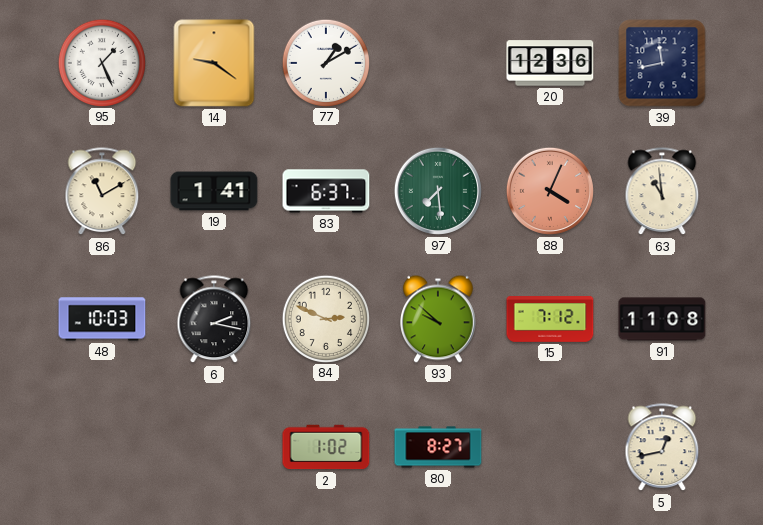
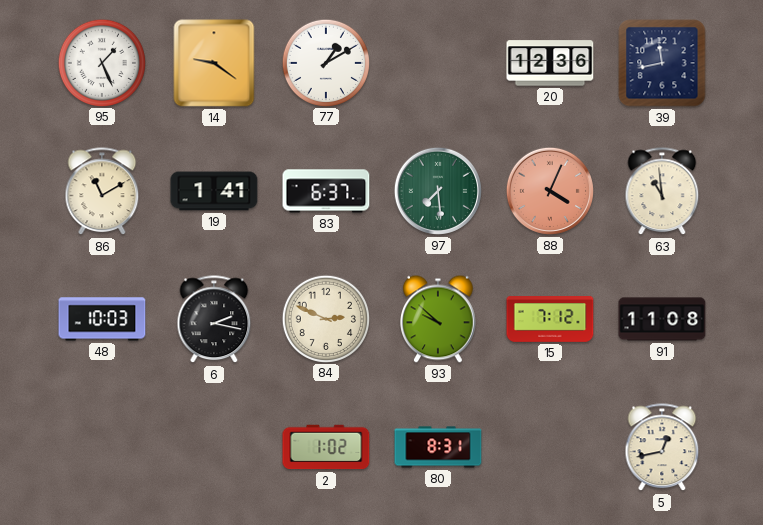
80: 8:27 -> 8:31 (438, 447)
